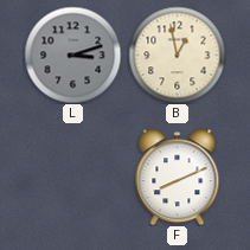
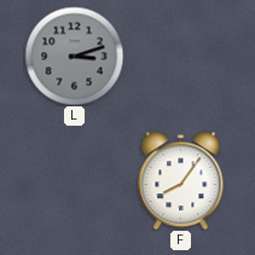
B: 12:58 -> none (177, 55)
F: 8:11 -> 8:06 (181, 180)
